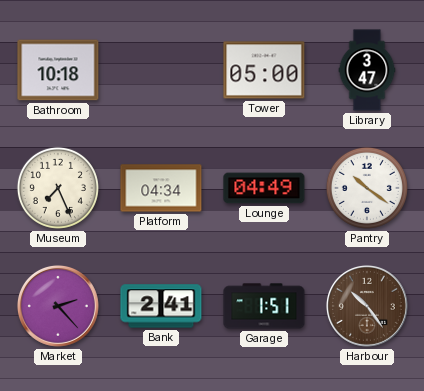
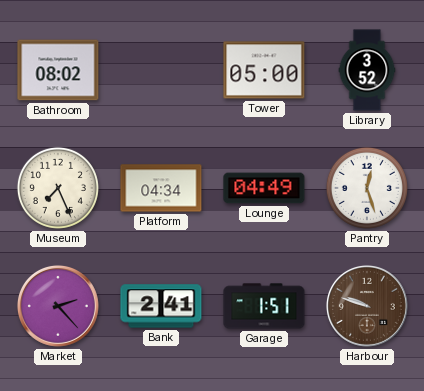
Bathroom: 10:18 -> 08:02 (58, 70)
Library: 3:47 -> 3:52 (367, 70)
Pantry: 10:21 -> 12:27 (367, 188)
Harbour: 10:24 -> 9:48 (367, 306)
